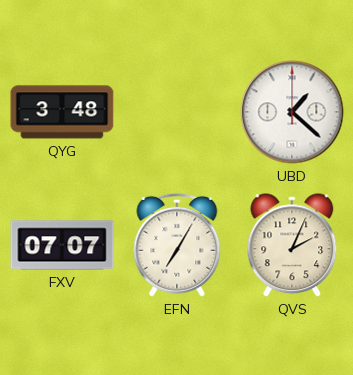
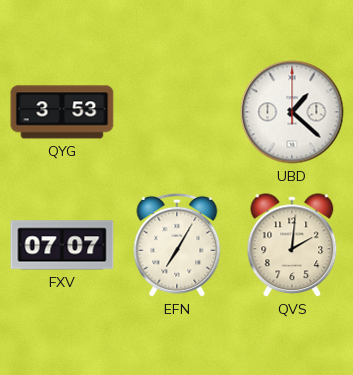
QYG: 3:48 -> 3:53 (62, 112)
QVS: 2:04 -> 2:01 (292, 246)
